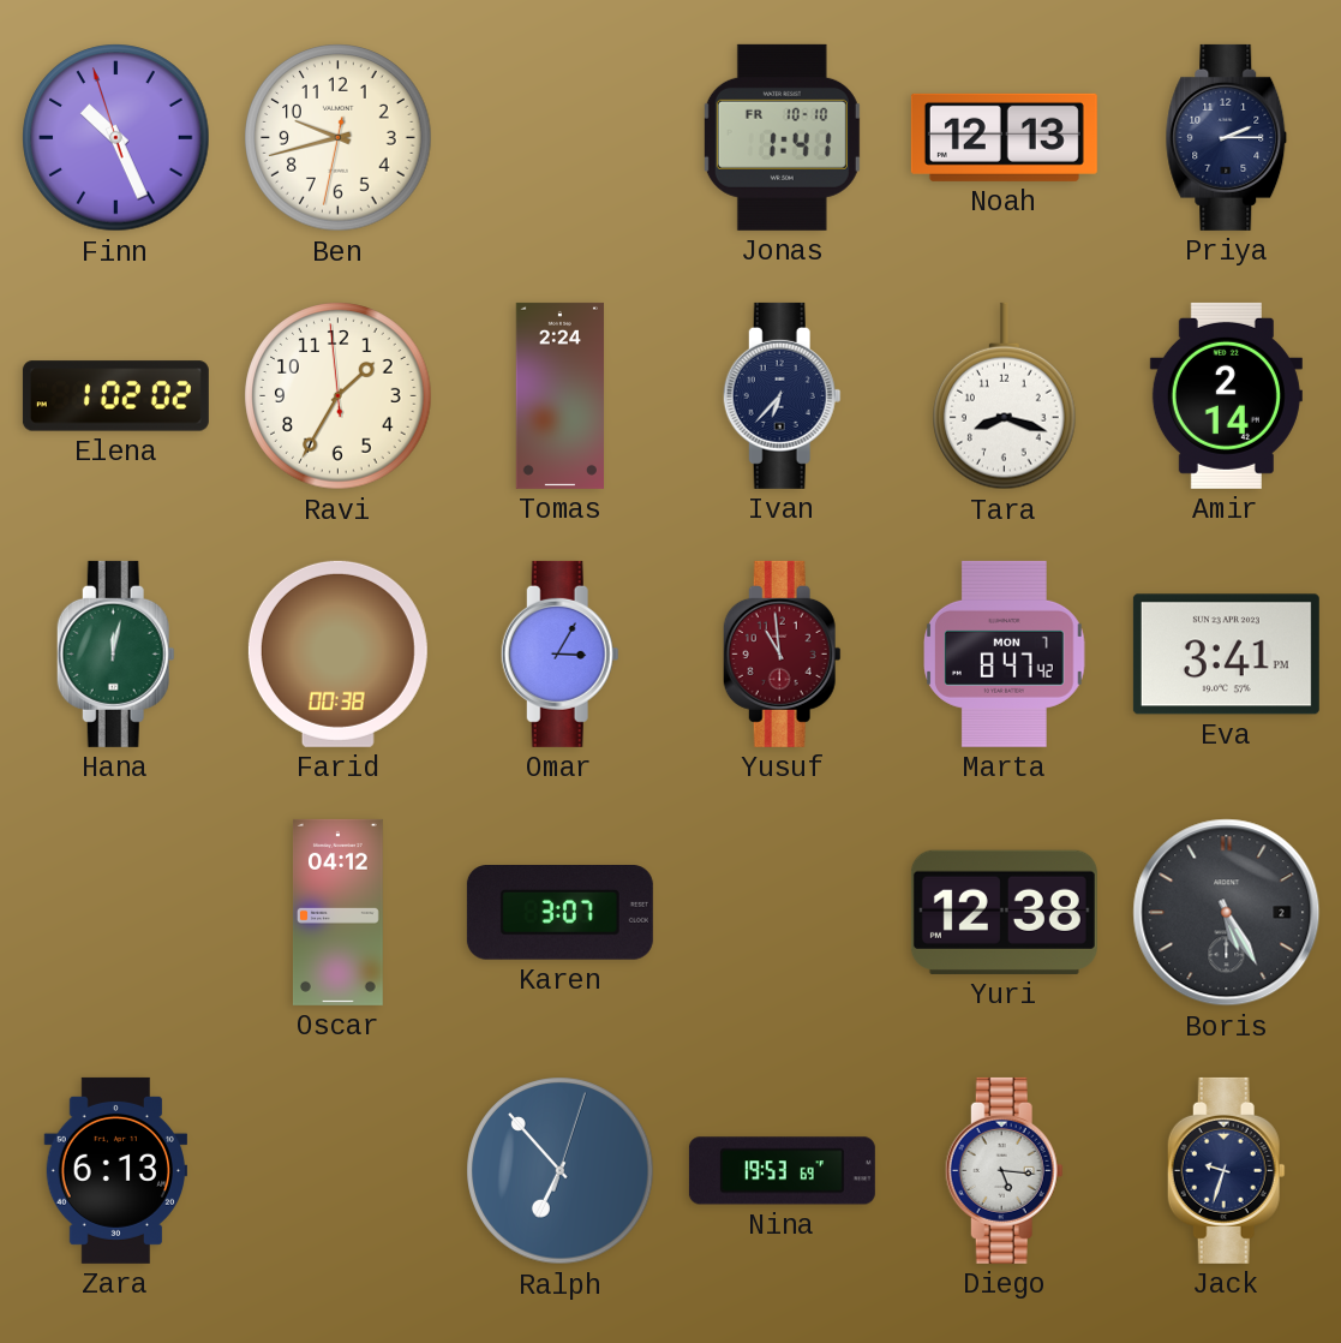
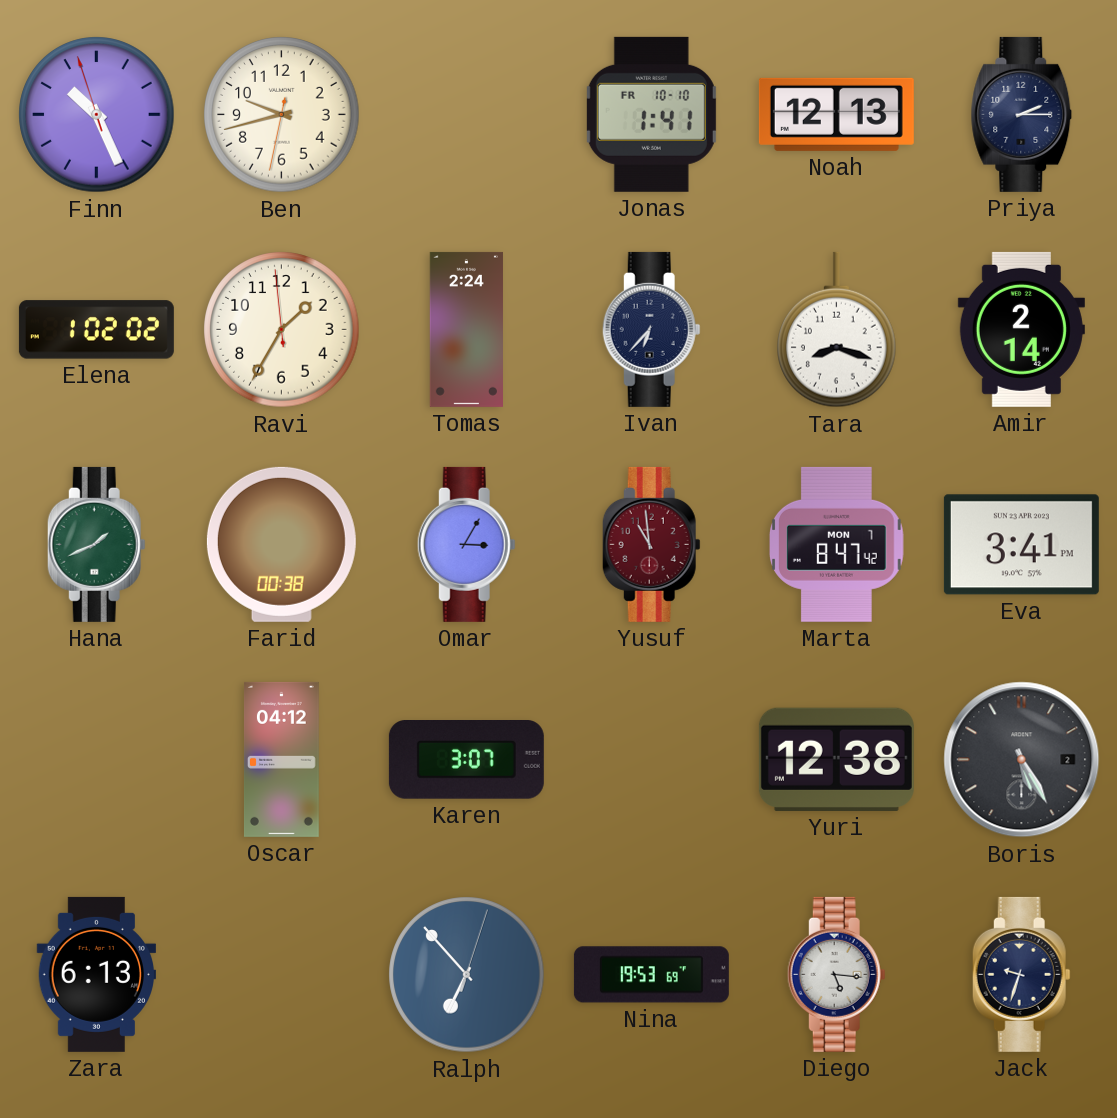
Hana: 12:02 -> 1:41 (96, 544)
